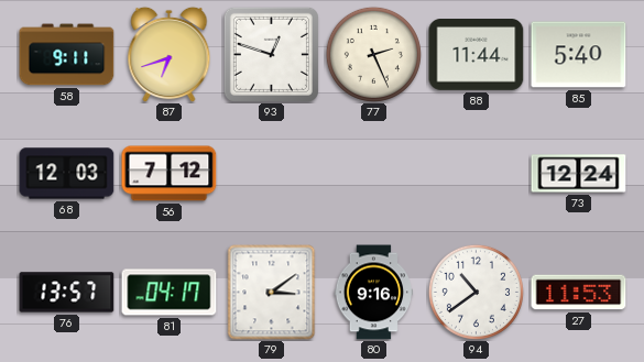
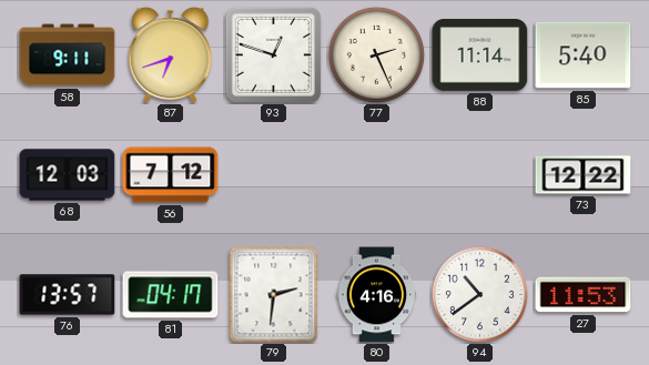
88: 11:44 -> 11:14 (480, 55)
73: 12:24 -> 12:22 (584, 175)
79: 3:09 -> 2:31 (274, 295)
80: 9:16 -> 4:16 (376, 295)
